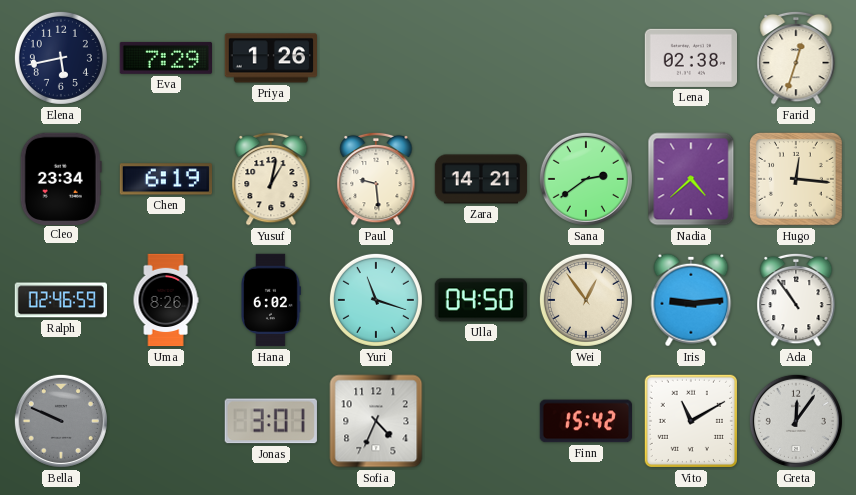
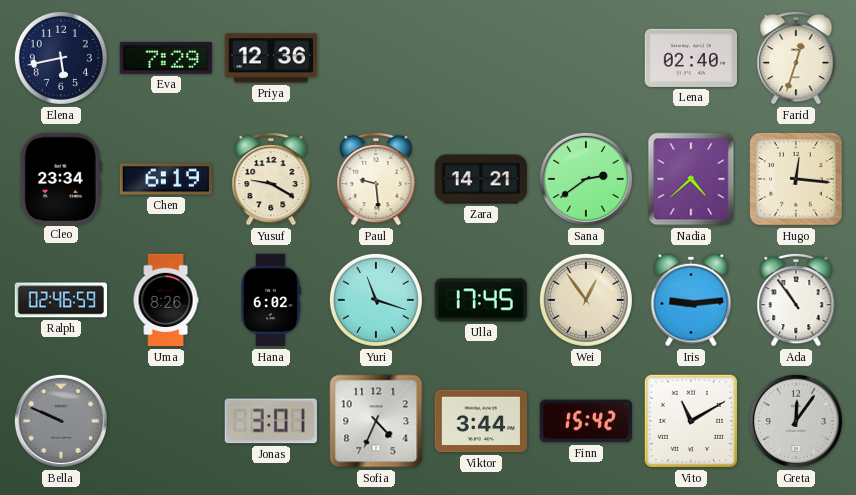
Priya: 1:26 -> 12:36 (270, 58)
Lena: 02:38 -> 02:40 (690, 58)
Yusuf: 1:02 -> 9:20 (271, 179)
Ulla: 04:50 -> 17:45 (480, 300)
Viktor: none -> 3:44 (481, 421)
